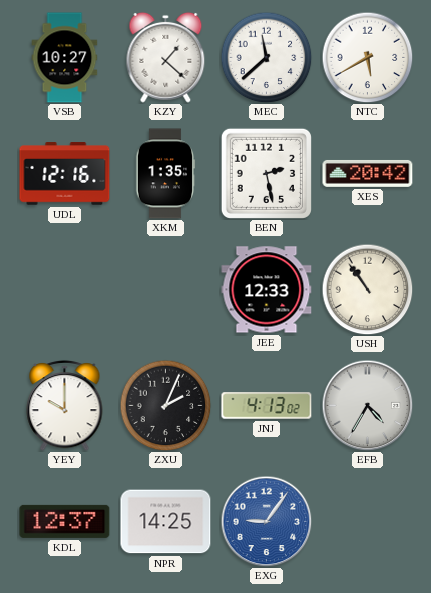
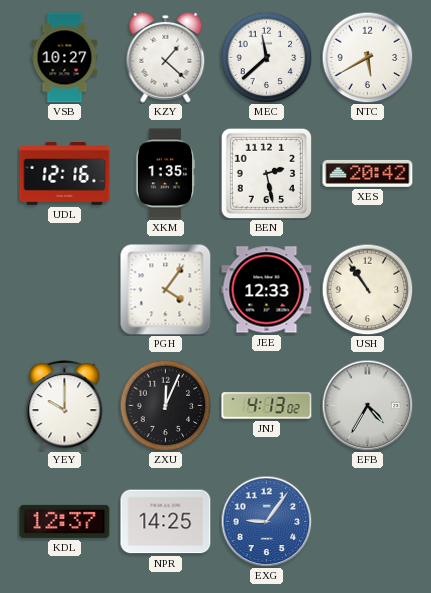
PGH: none -> 4:06 (166, 290)
ZXU: 2:04 -> 12:04 (165, 405)
